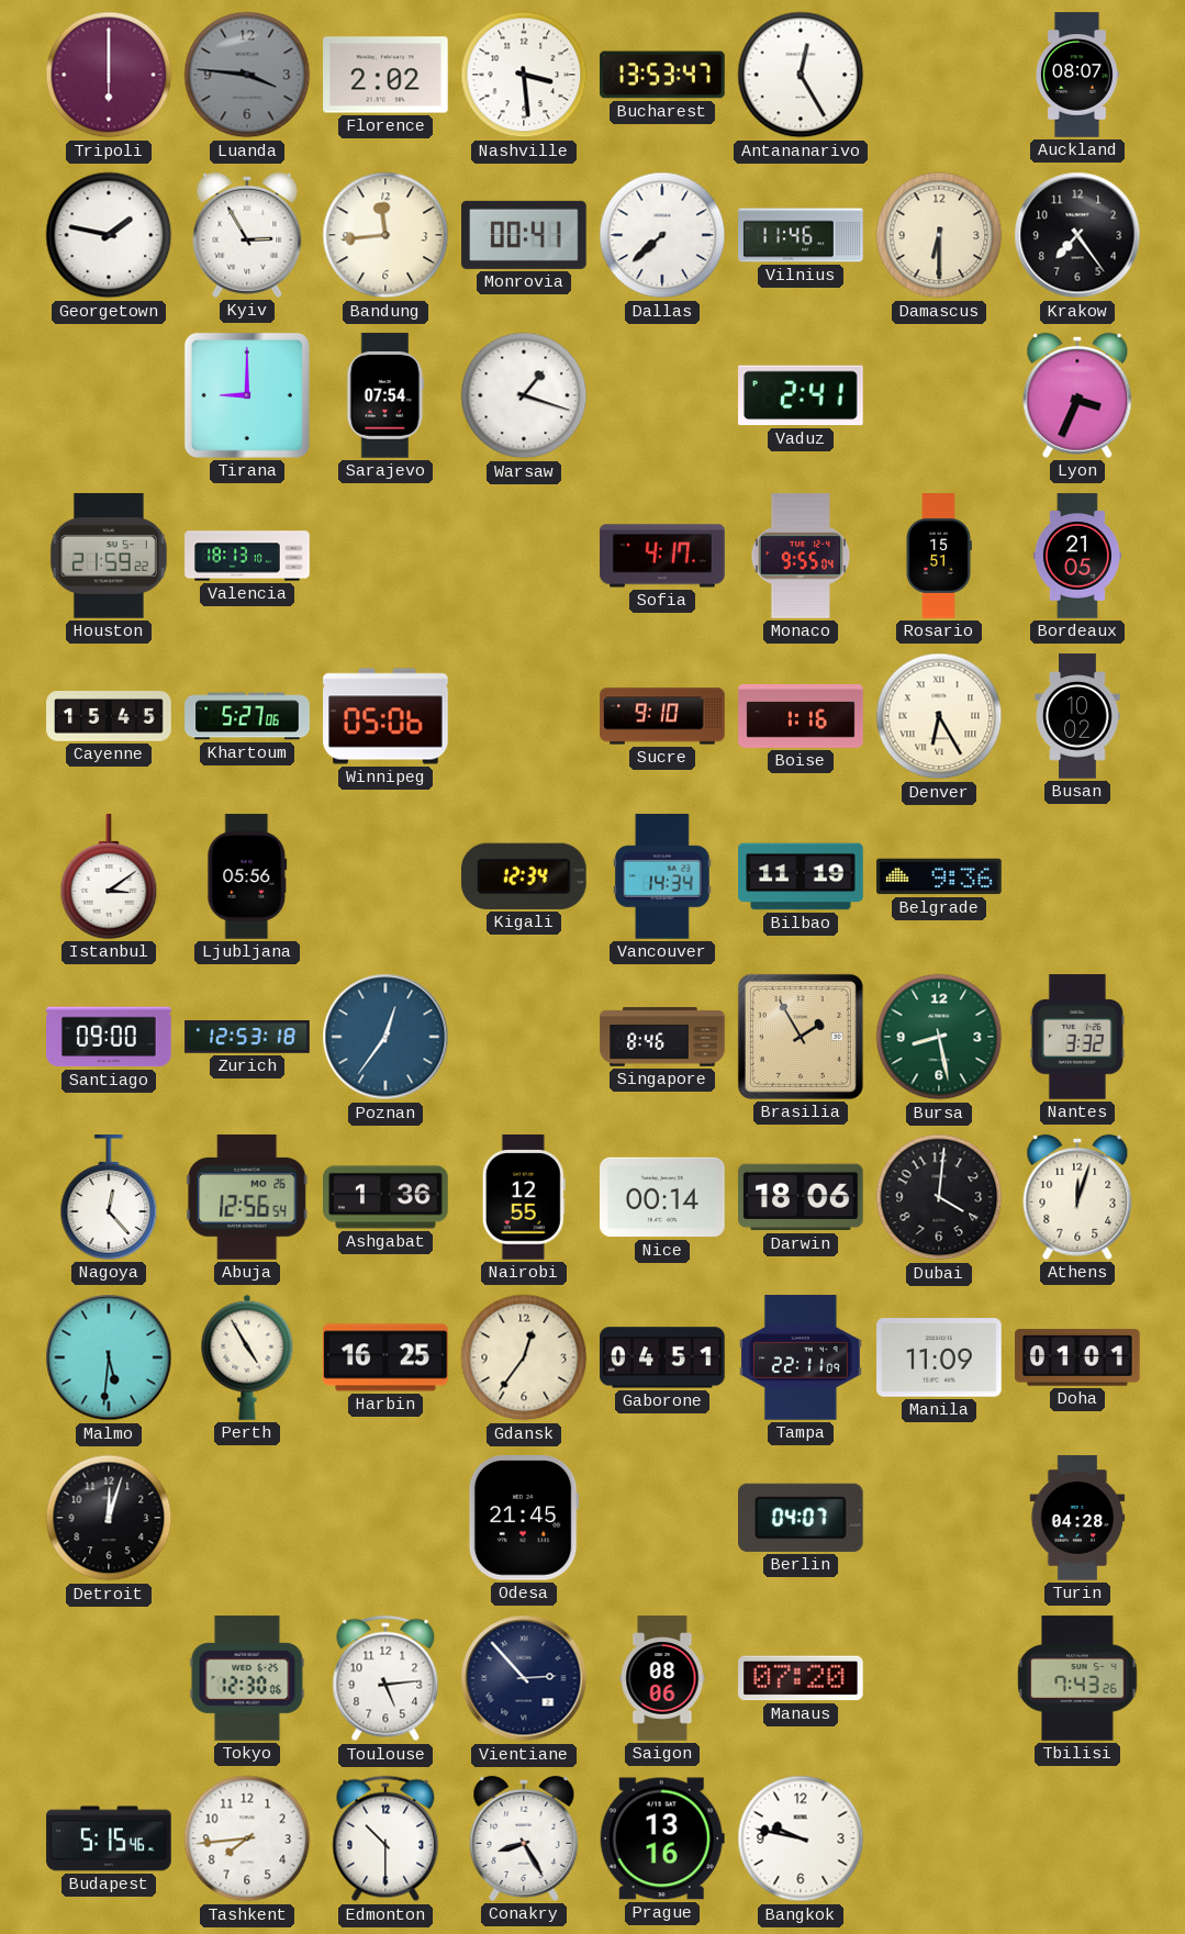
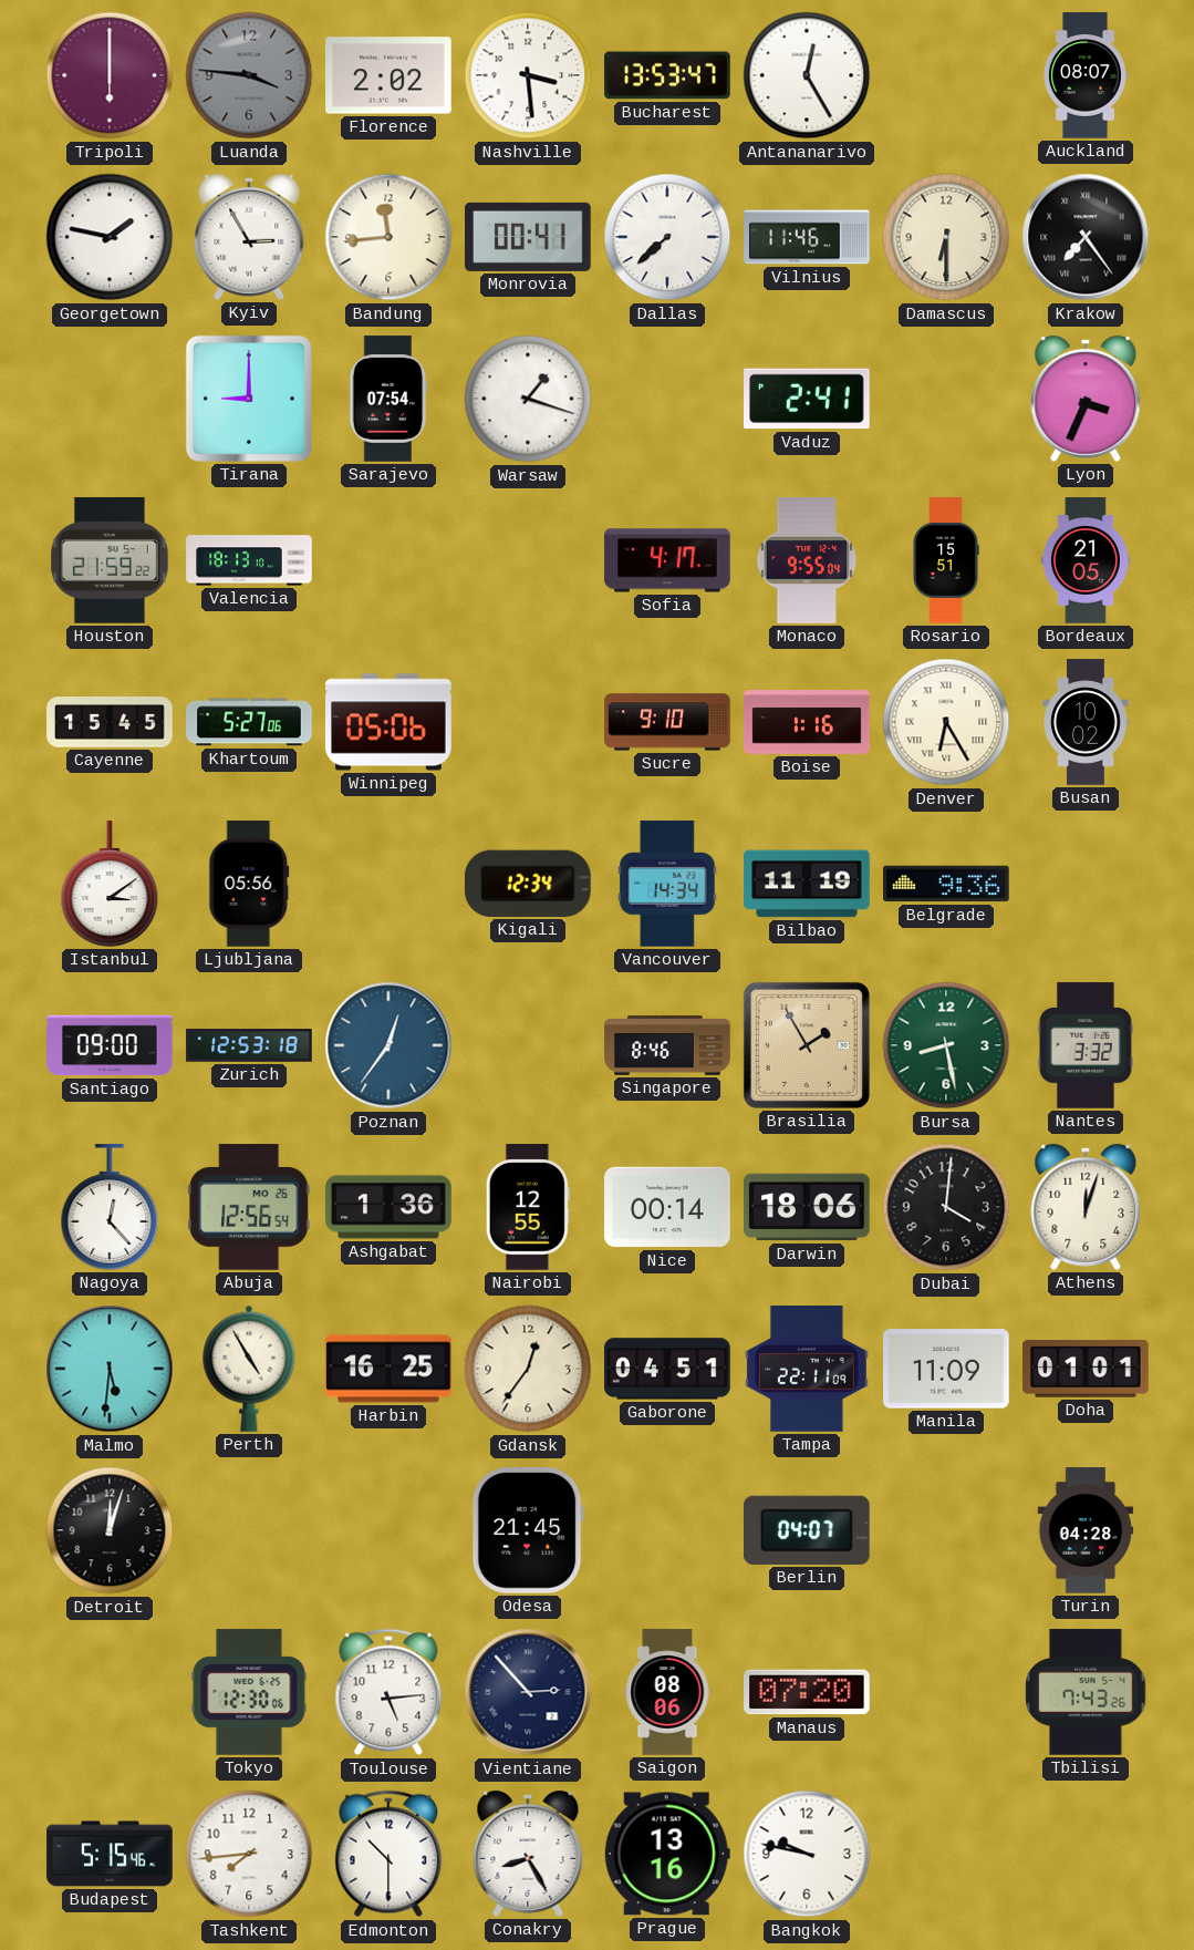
Krakow numerals: Arabic -> Roman (1086, 237)
